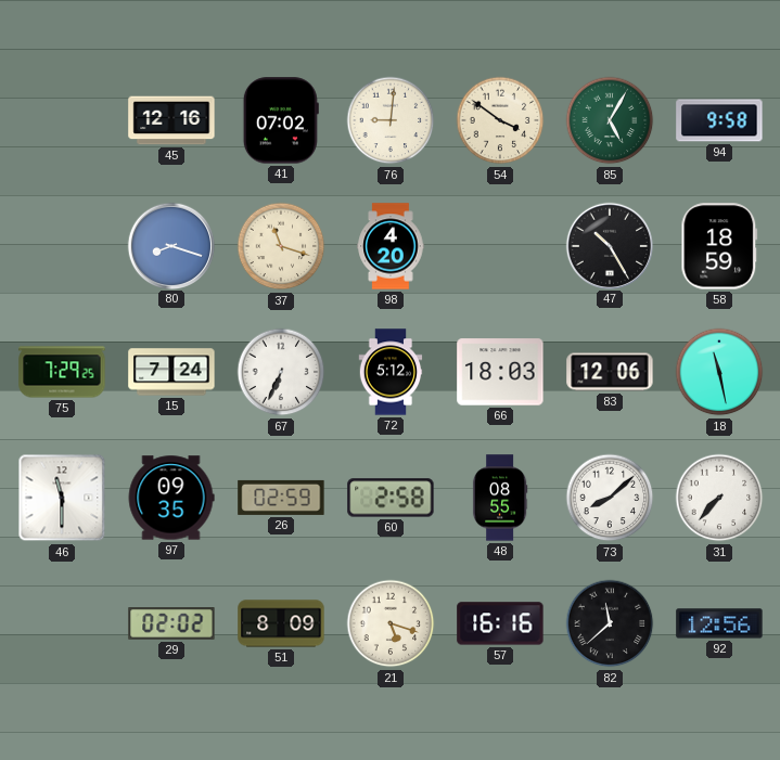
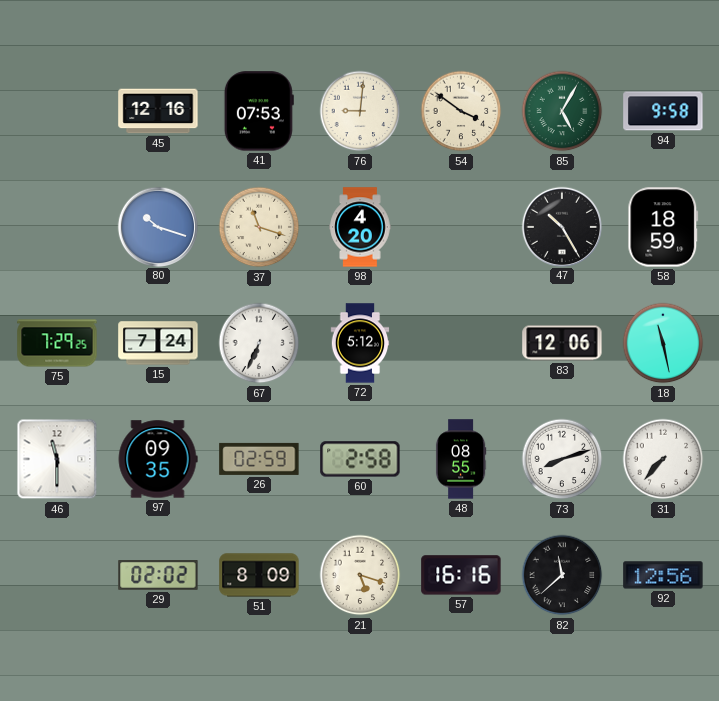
41: 07:02 -> 07:53 (259, 111)
80: 8:18 -> 10:18 (157, 226)
66: 18:03 -> none (500, 372)
73: 8:08 -> 8:12 (562, 459)
